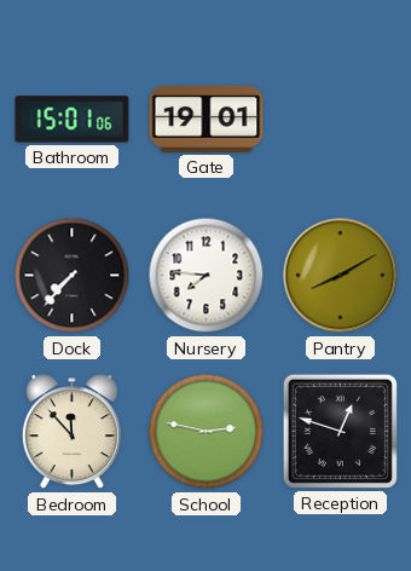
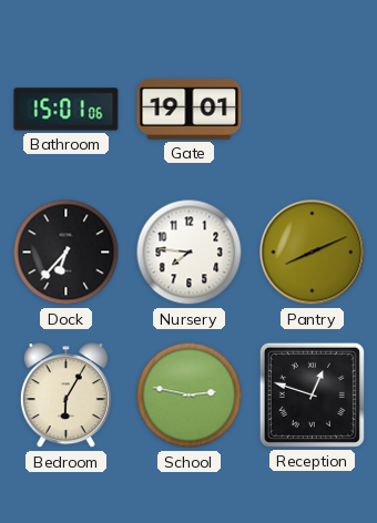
Dock: 7:37 -> 6:37 (67, 253)
Pantry: 8:10 -> 8:11 (313, 253)
Bedroom: 11:53 -> 6:05 (65, 396)
